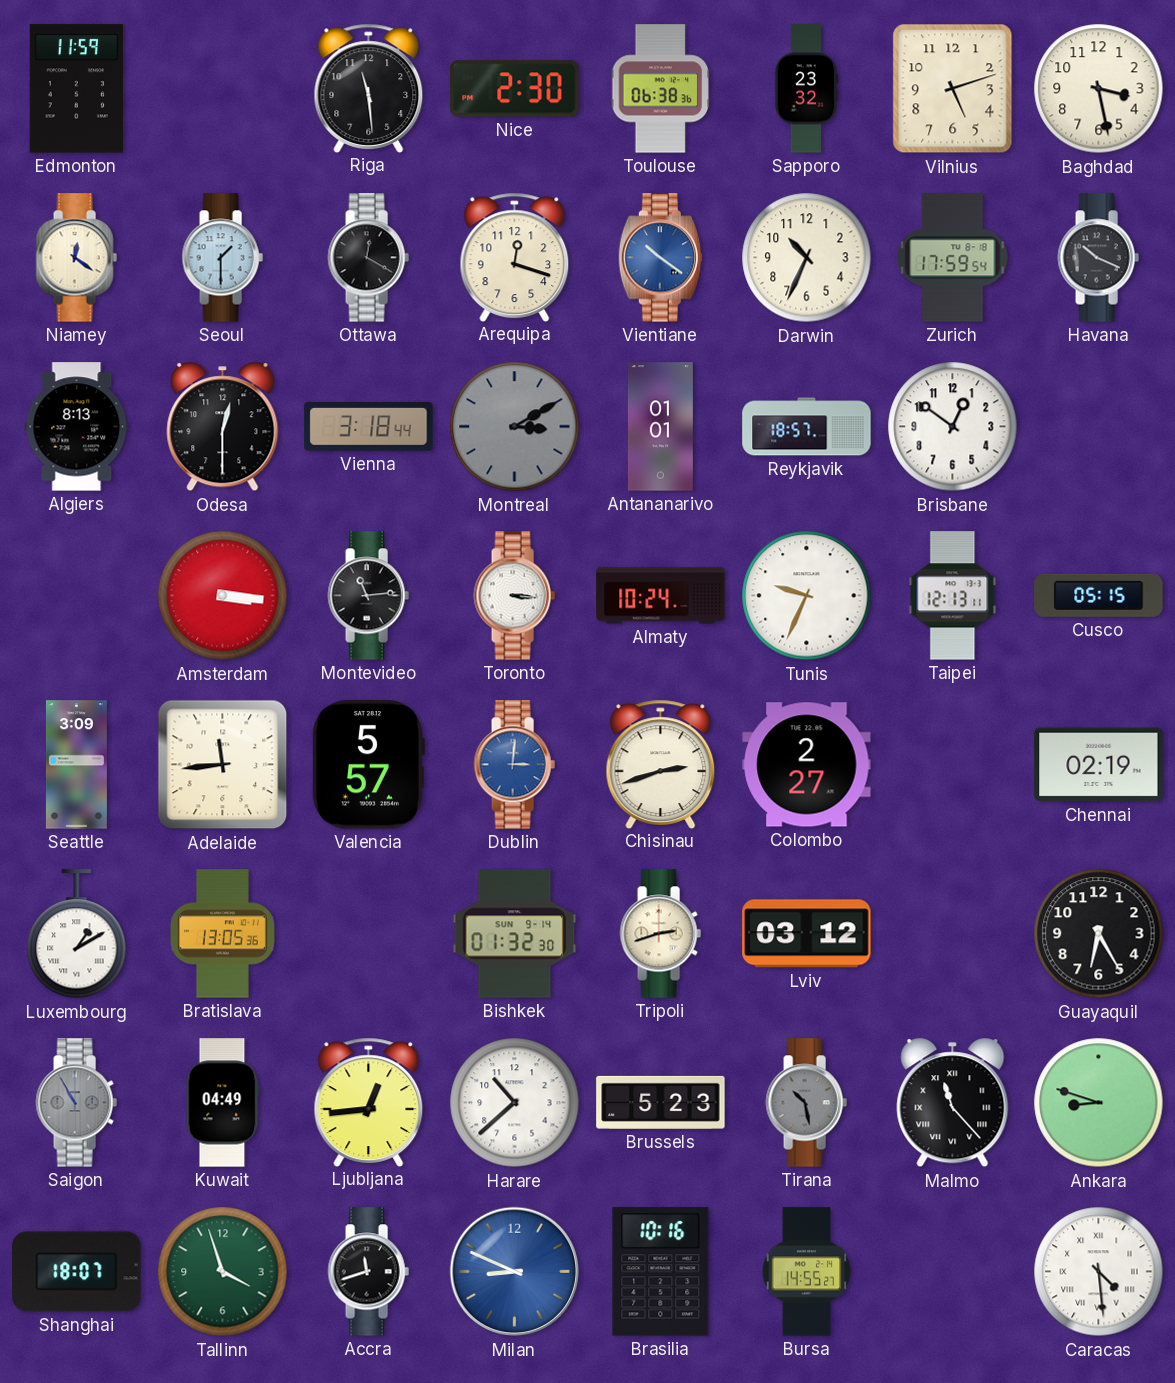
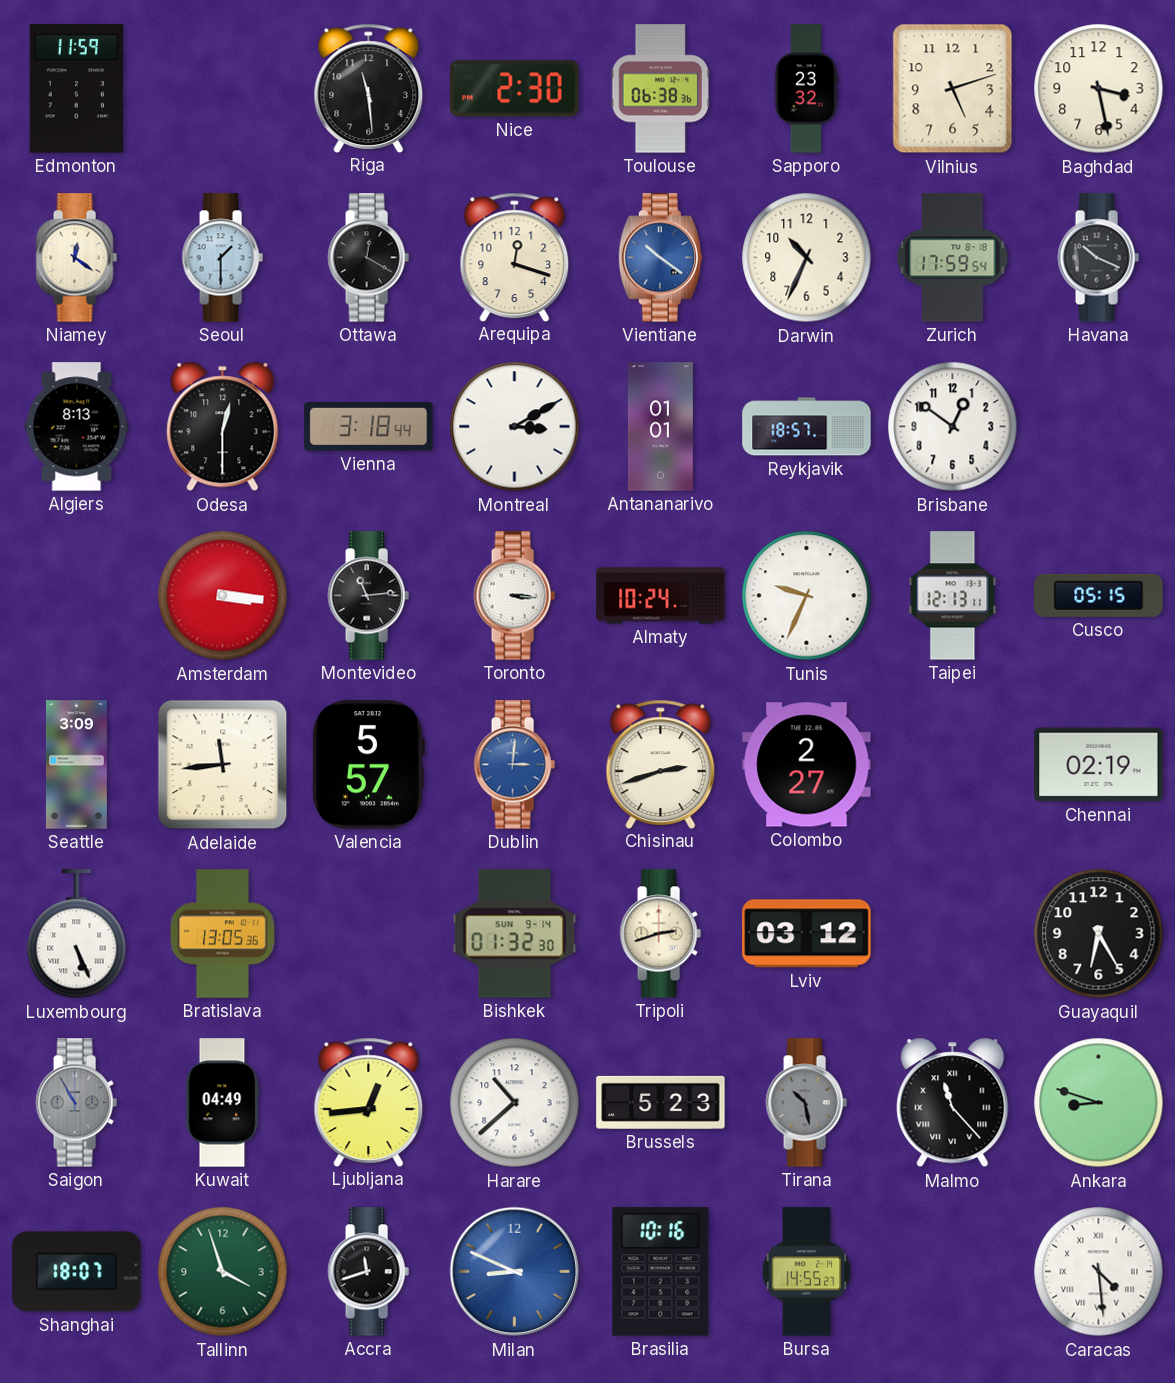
Montreal dial: grey -> white (515, 427)
Luxembourg: 1:10 -> 5:26 (77, 934)
